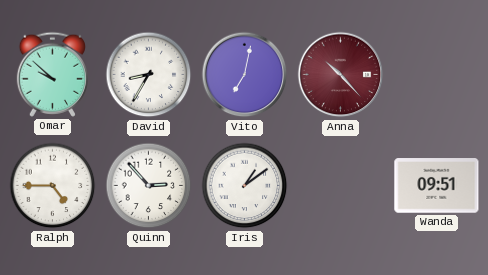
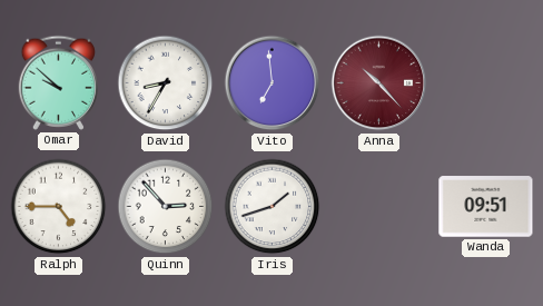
Vito: 7:02 -> 6:59 (273, 83)
Iris: 1:09 -> 1:42 (273, 207)
